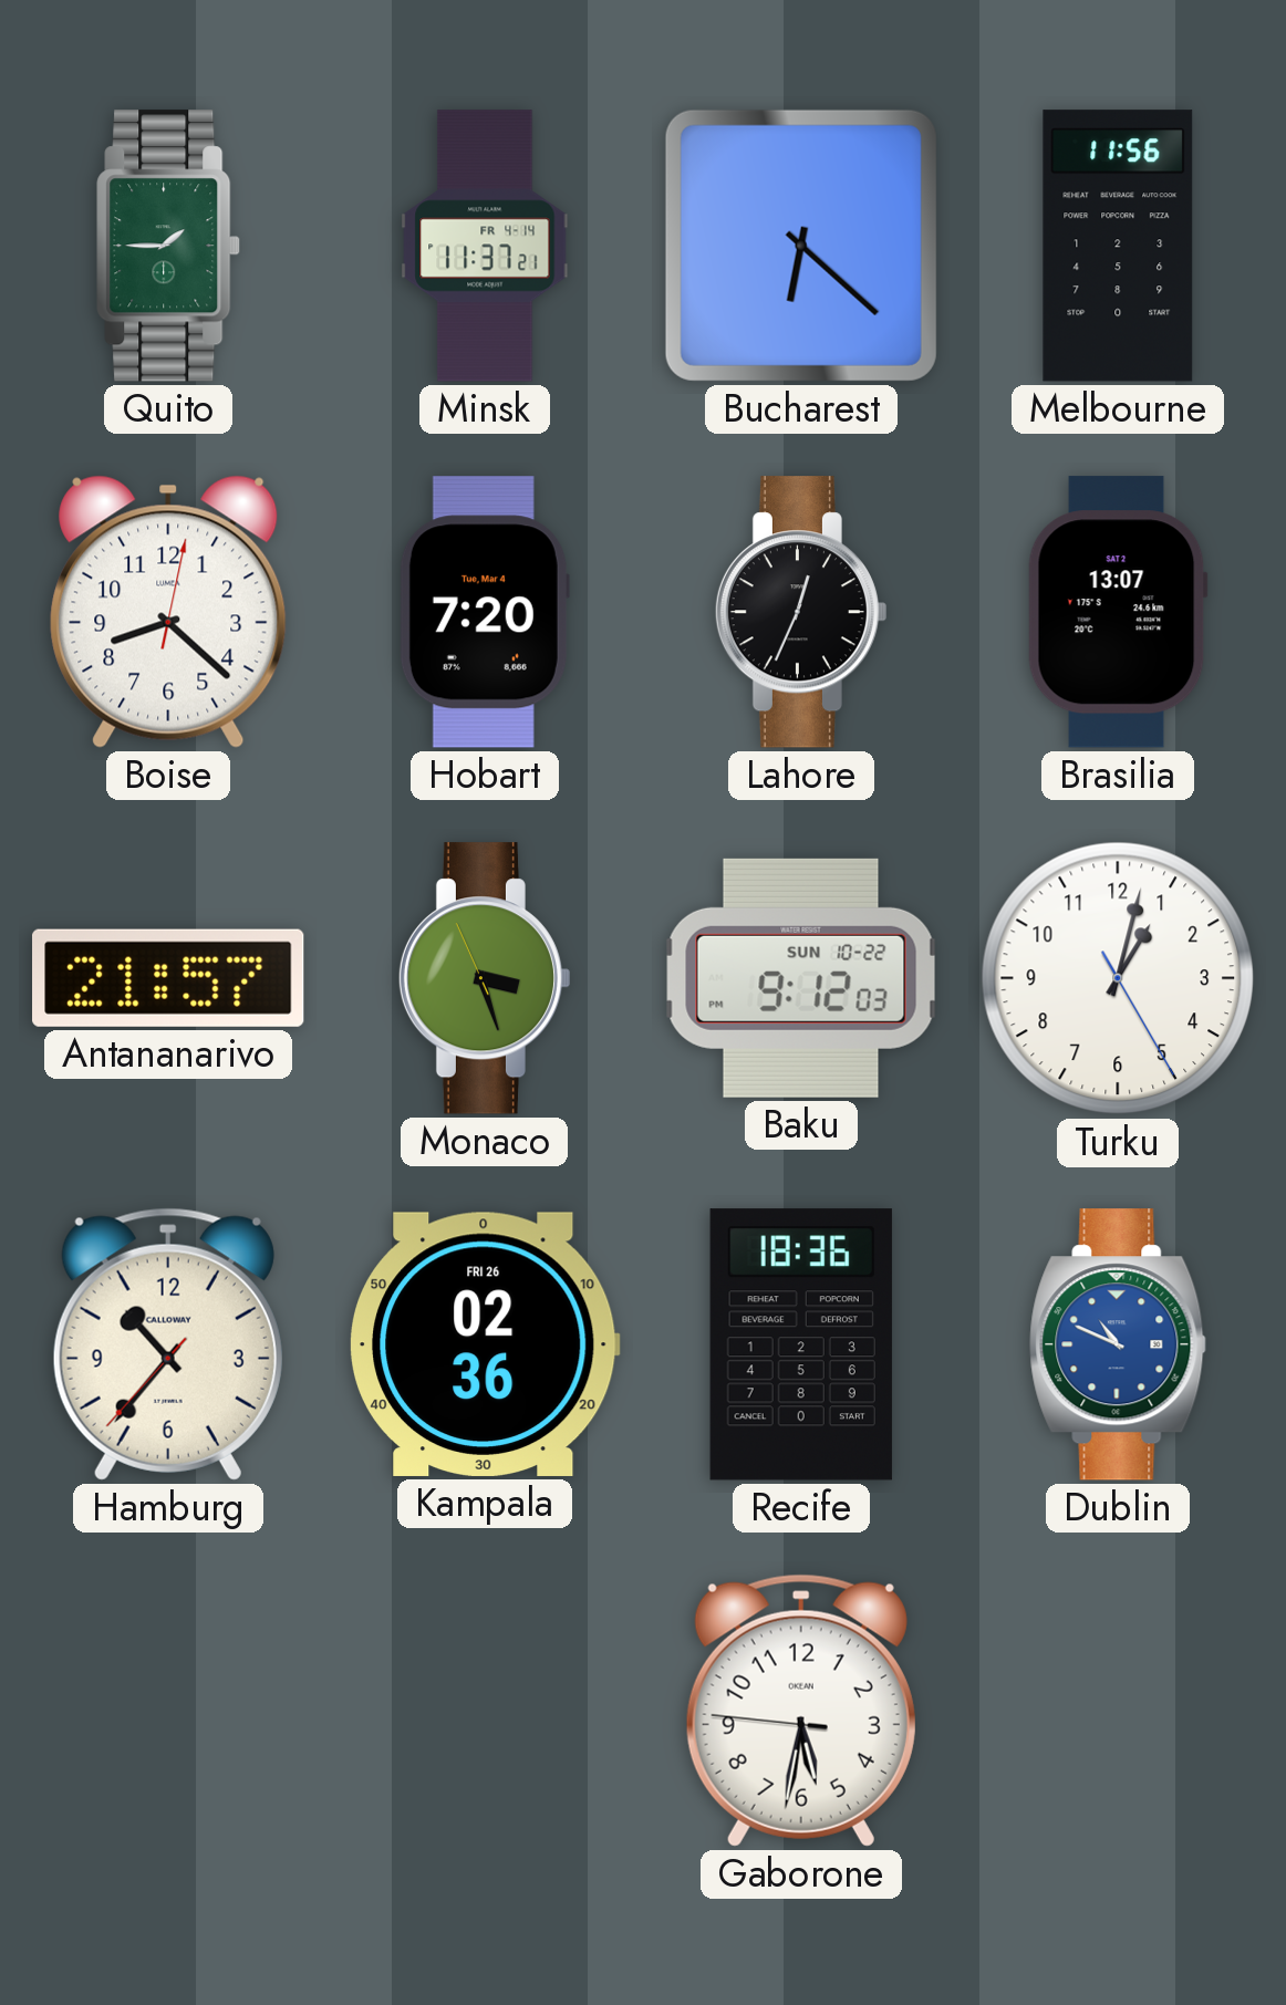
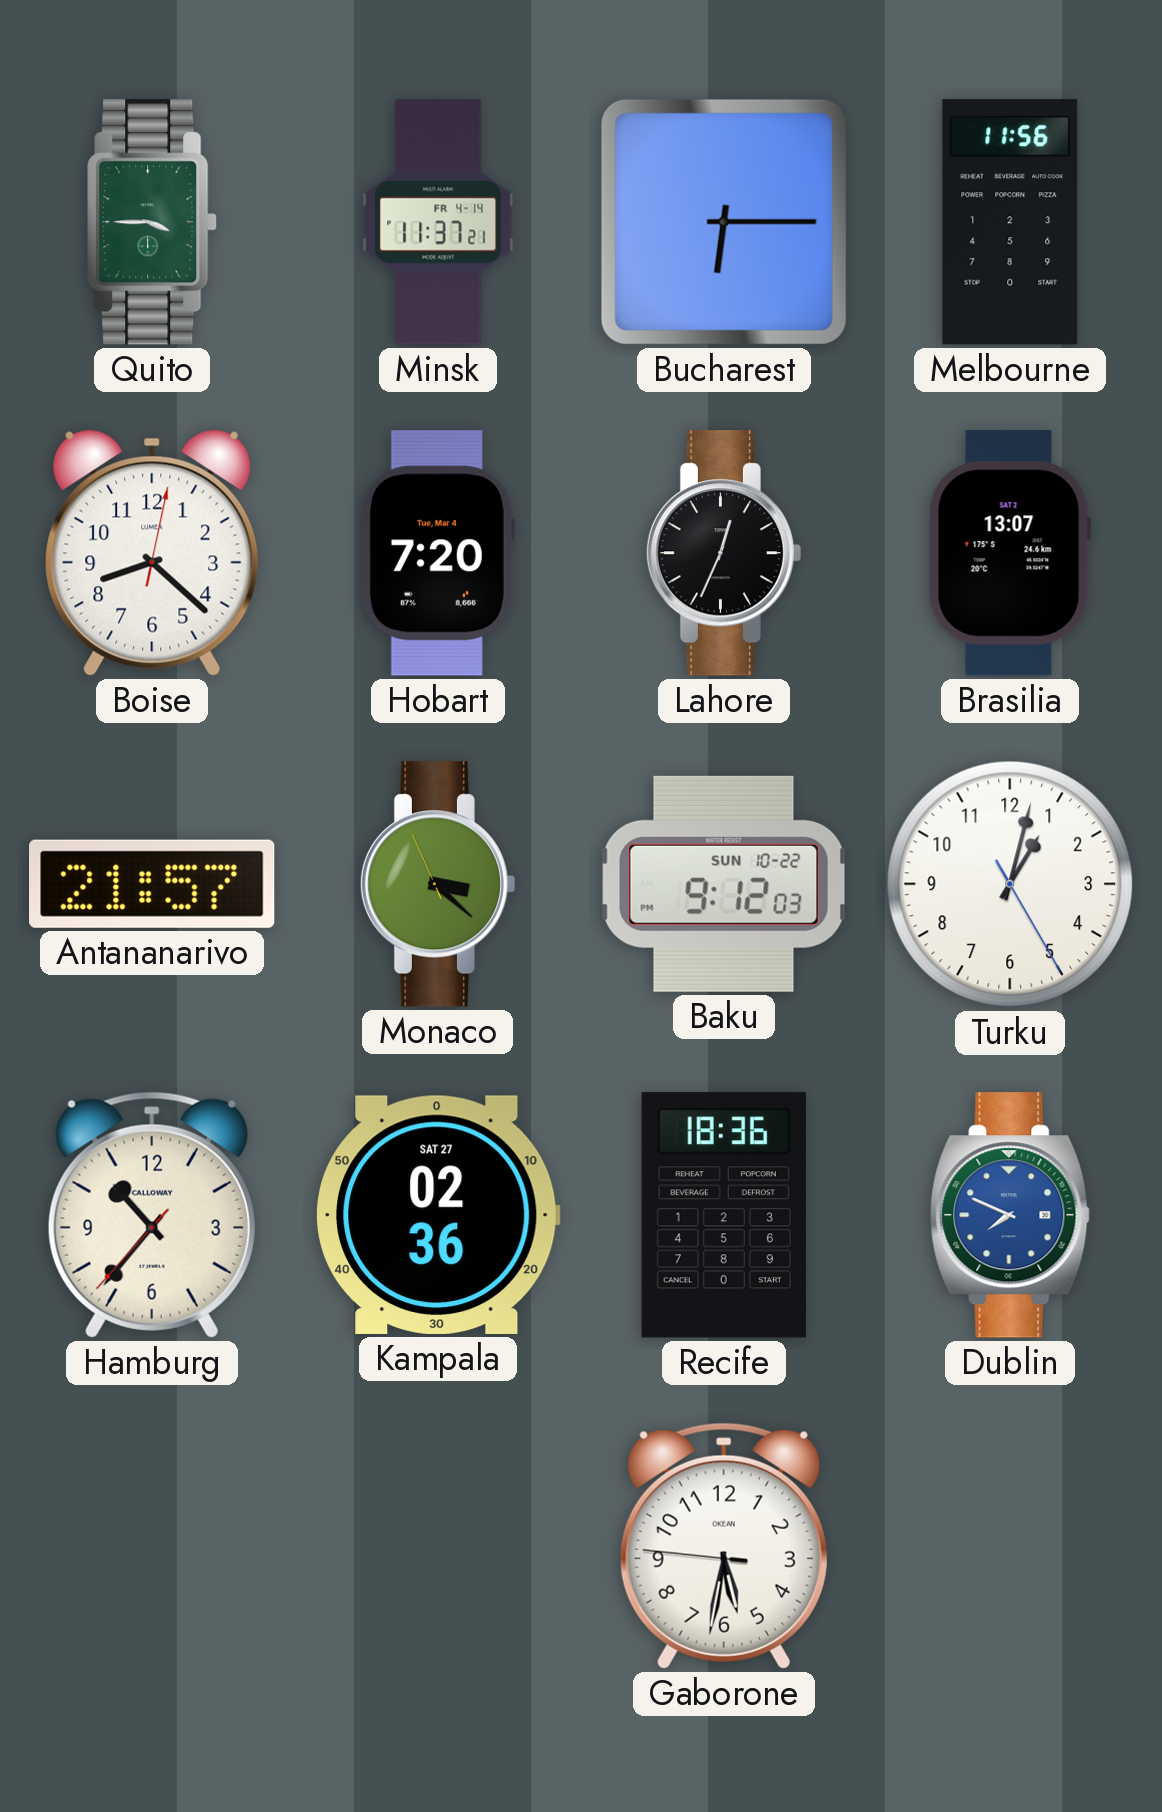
Quito: 1:45 -> 3:45 (152, 222)
Bucharest: 6:22 -> 6:15 (724, 222)
Monaco: 3:26 -> 3:21 (437, 884)
Kampala date: FRI 26 -> SAT 27 (439, 1215)
Dublin: 10:49 -> 7:49 (1010, 1215)
